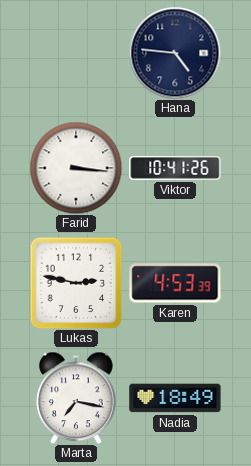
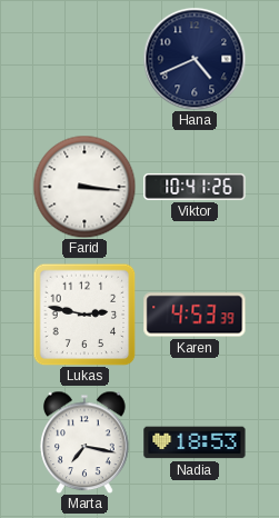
Hana: 4:46 -> 4:41 (195, 59)
Nadia: 18:49 -> 18:53 (195, 442)
